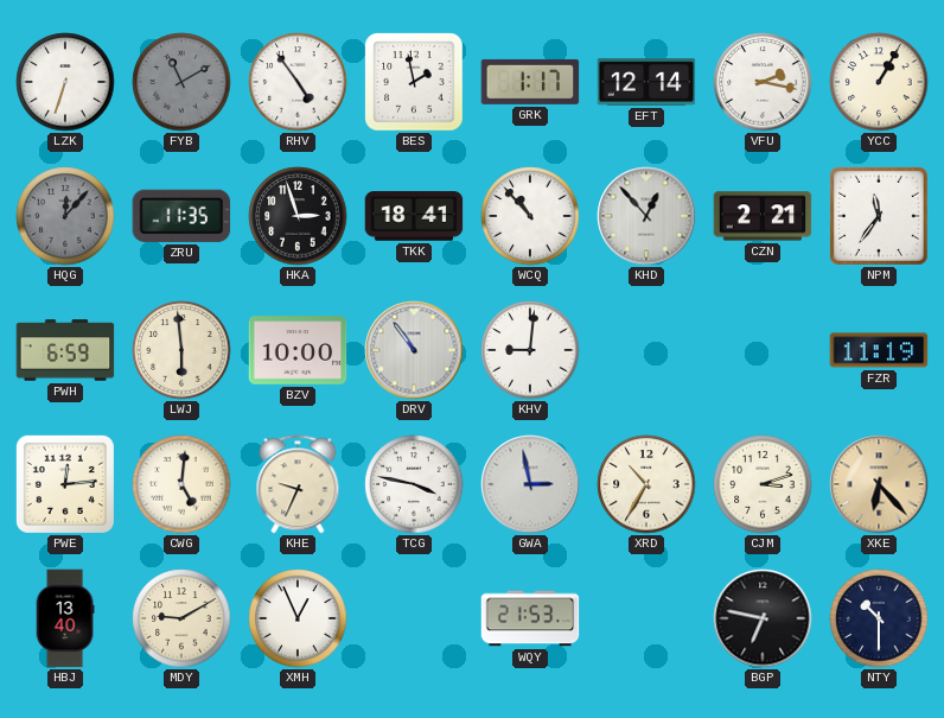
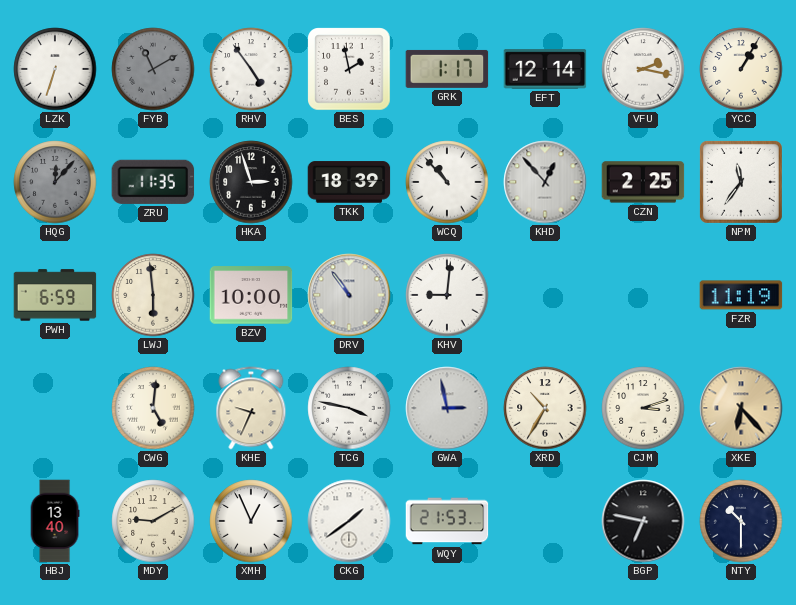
TKK: 18:41 -> 18:39 (349, 182)
CZN: 2:21 -> 2:25 (643, 182)
PWE: 12:14 -> none (65, 484)
CKG: none -> 1:39 (349, 521)
